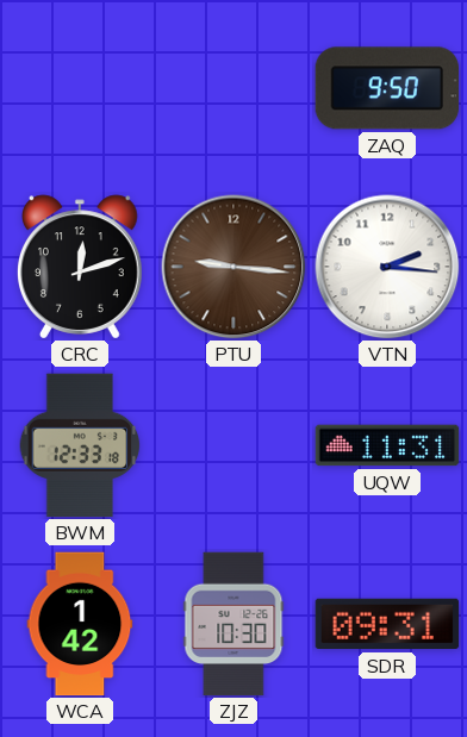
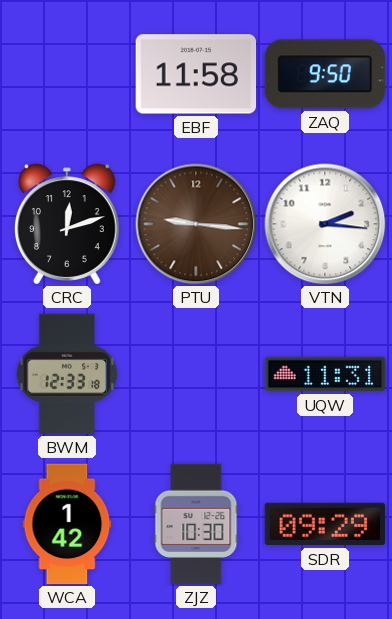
EBF: none -> 11:58 (196, 74)
SDR: 09:31 -> 09:29 (325, 524)
